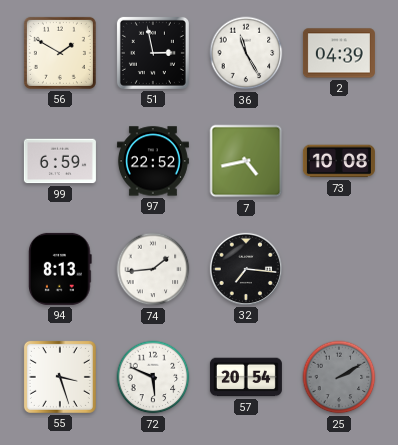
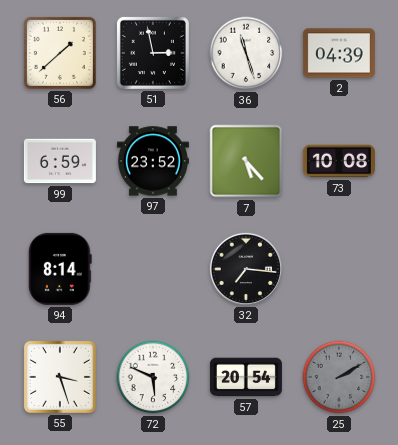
56: 1:50 -> 1:38 (60, 53)
36: 11:25 -> 11:27 (246, 53)
97: 22:52 -> 23:52 (153, 161)
7: 4:43 -> 5:23 (246, 161)
94: 8:13 -> 8:14 (61, 269)
74: 1:44 -> none (153, 269)
